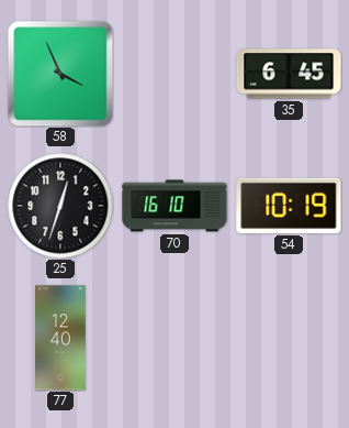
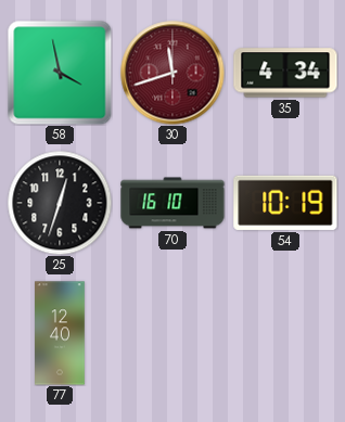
58: 3:56 -> 3:58 (60, 73)
30: none -> 11:42 (173, 73)
35: 6:45 -> 4:34 (285, 73)
